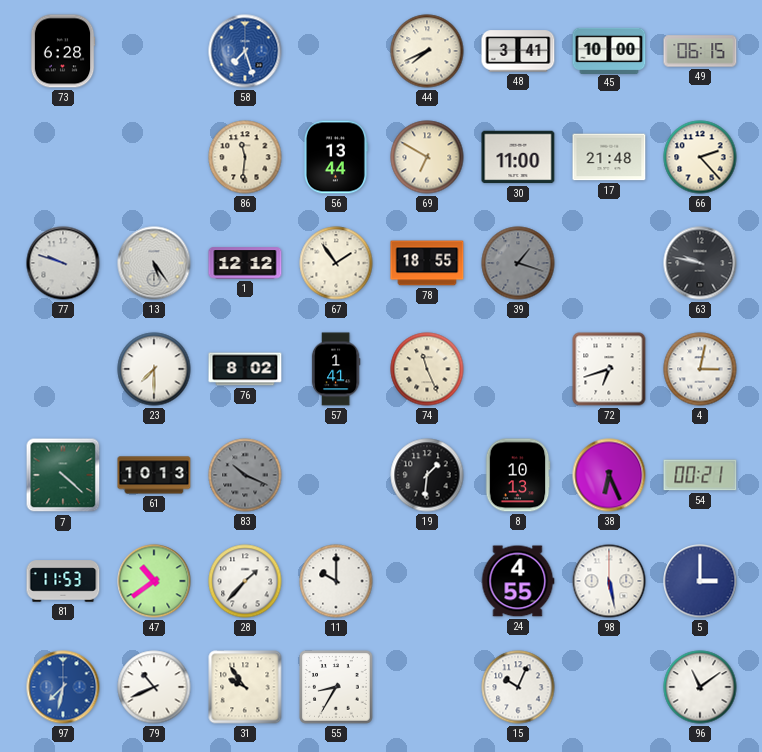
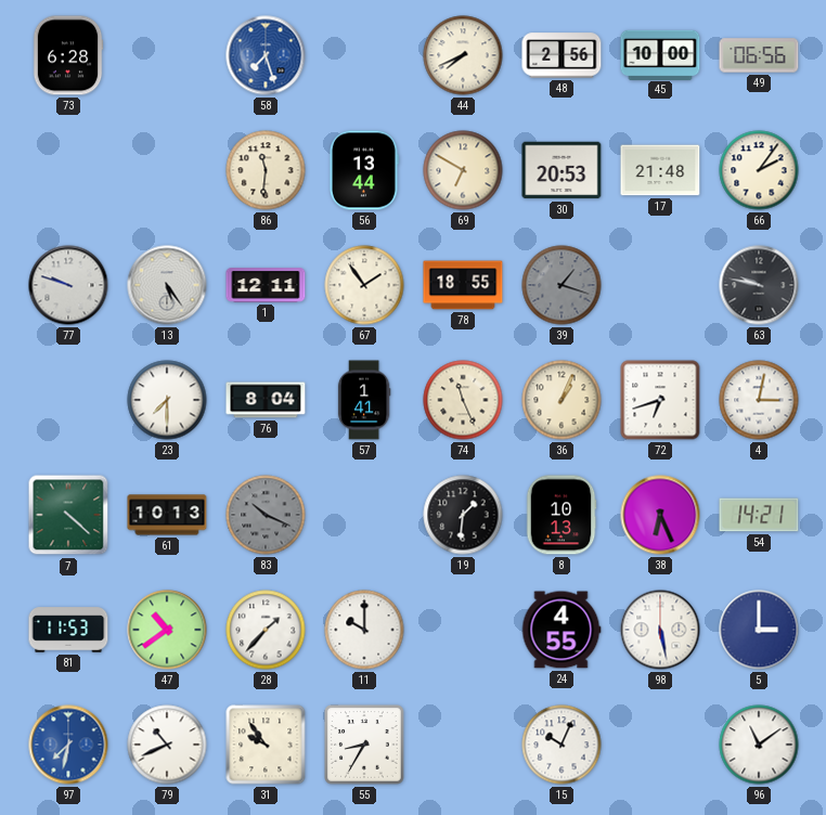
48: 3:41 -> 2:56 (562, 55)
49: 06:15 -> 06:56 (759, 55)
30: 11:00 -> 20:53 (562, 170)
66: 2:23 -> 2:06 (759, 170)
1: 12:12 -> 12:11 (266, 285)
76: 8:02 -> 8:04 (266, 400)
36: none -> 1:04 (562, 400)
54: 00:21 -> 14:21 (759, 515)
